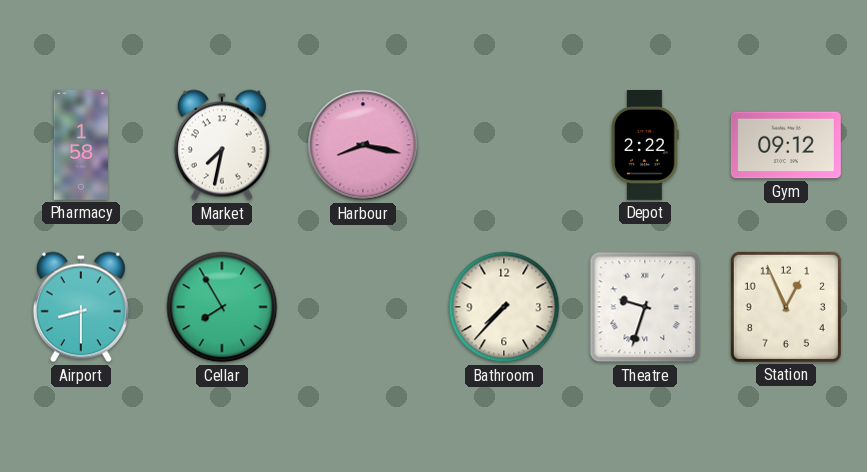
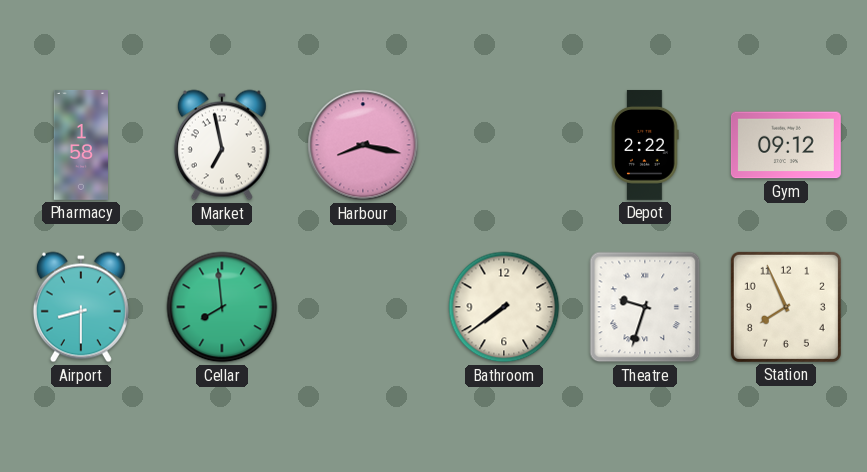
Market: 7:32 -> 6:58 (222, 145)
Cellar: 7:55 -> 7:59 (222, 307)
Bathroom: 7:37 -> 7:39 (504, 307)
Station: 12:56 -> 7:56 (786, 307)
